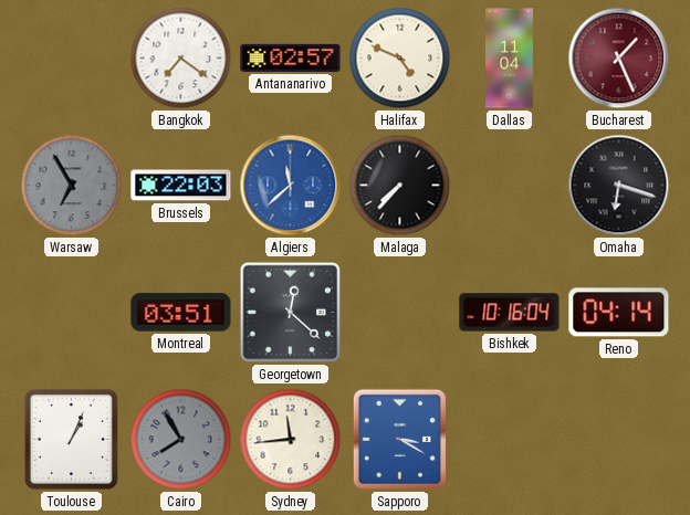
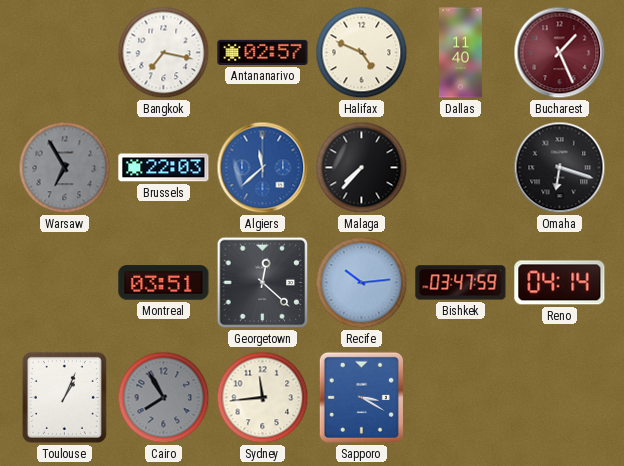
Bangkok: 7:21 -> 7:17 (164, 53)
Dallas: 11:04 -> 11:40 (461, 53)
Recife: none -> 10:14 (362, 283)
Bishkek: 10:16 -> 03:47 (461, 283)
